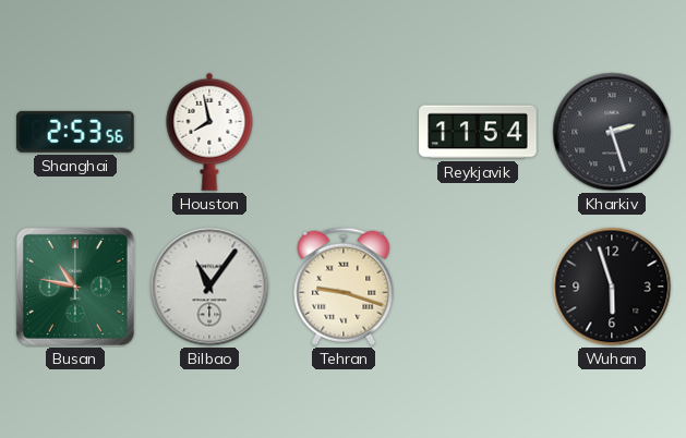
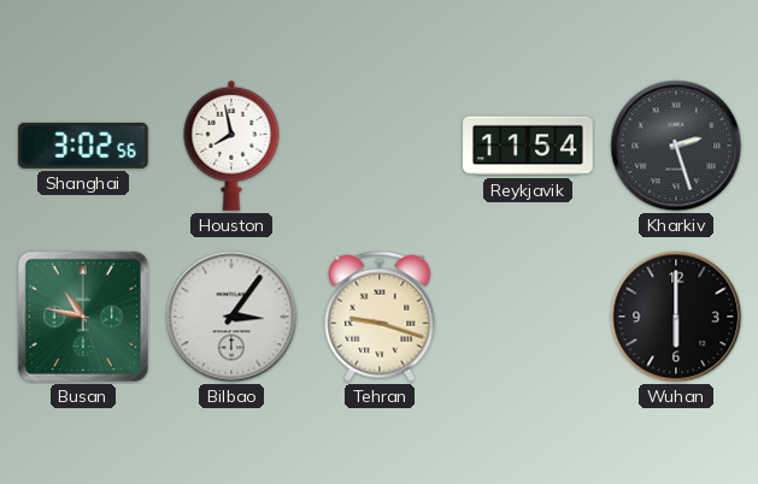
Shanghai: 2:53 -> 3:02 (83, 146)
Bilbao: 11:06 -> 3:06 (231, 317)
Wuhan: 5:57 -> 6:00 (676, 317)
